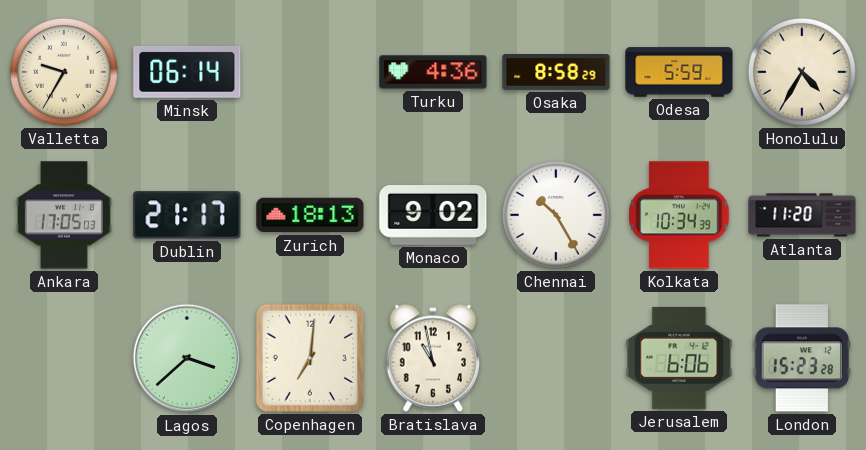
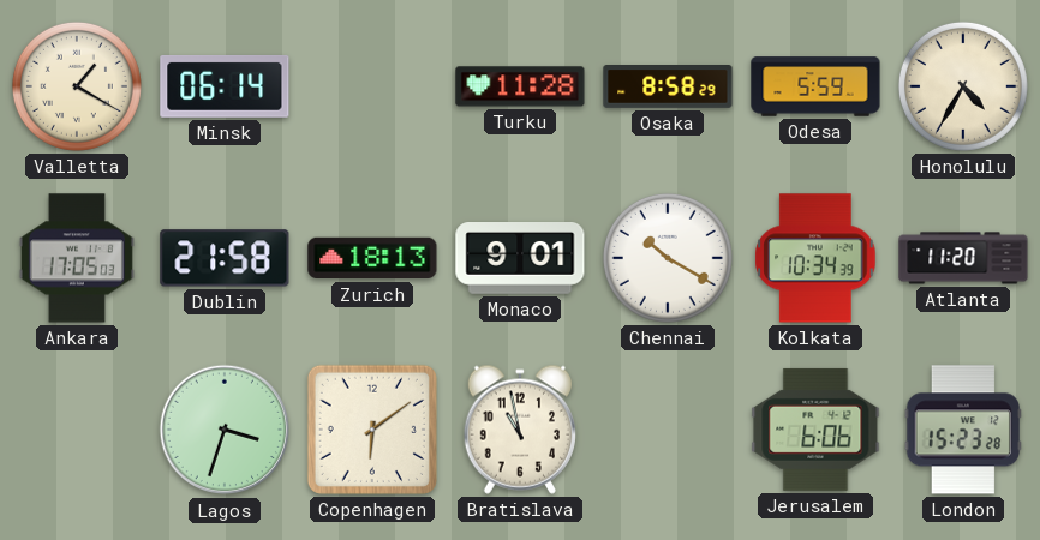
Valletta: 9:35 -> 1:20 (77, 86)
Turku: 4:36 -> 11:28 (520, 86)
Dublin: 21:17 -> 21:58 (225, 258)
Monaco: 9:02 -> 9:01 (520, 259)
Chennai: 10:25 -> 10:20 (668, 258)
Lagos: 3:38 -> 3:33 (225, 430)
Copenhagen: 7:01 -> 6:09 (372, 430)
